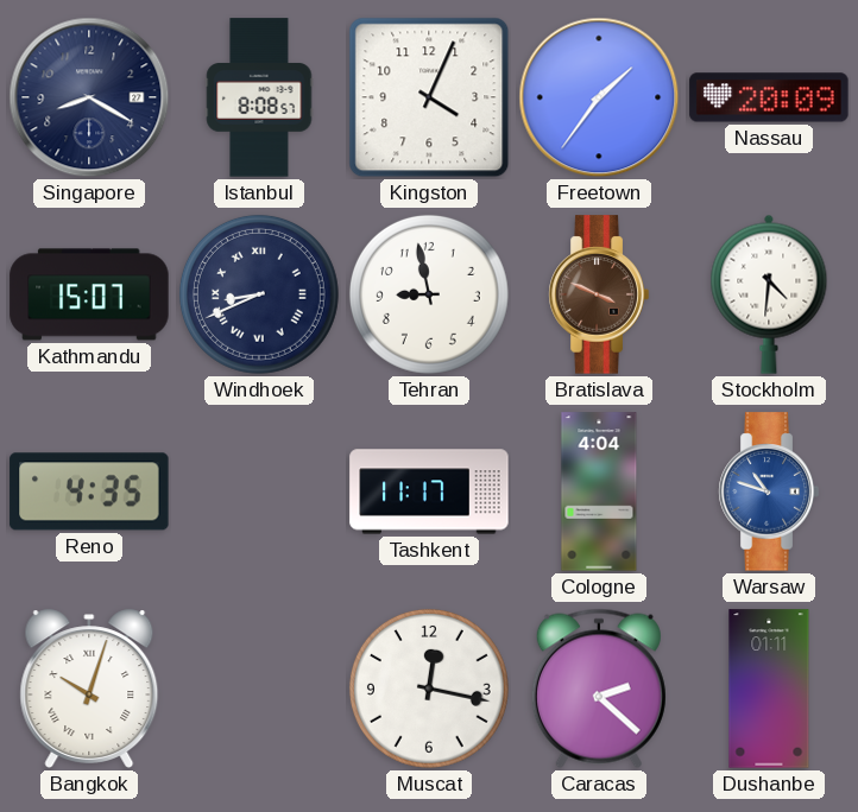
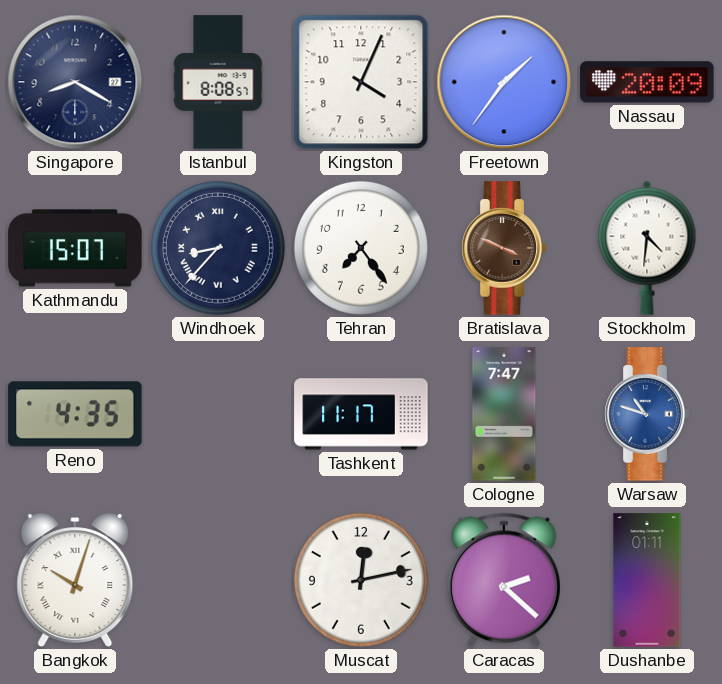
Windhoek: 8:41 -> 8:37 (218, 248)
Tehran: 8:58 -> 7:24 (361, 248)
Cologne: 4:04 -> 7:47 (504, 414)
Muscat: 12:17 -> 12:13 (361, 580)
